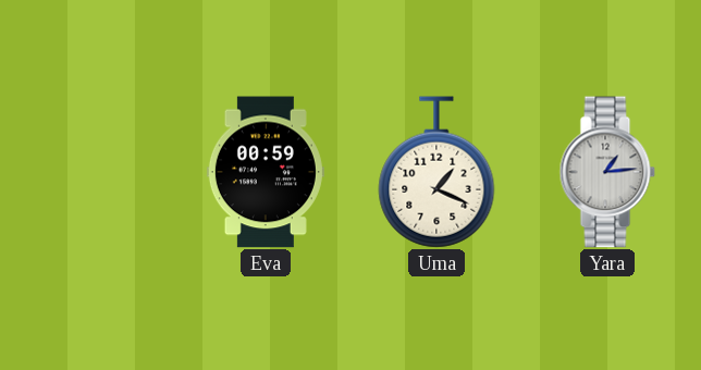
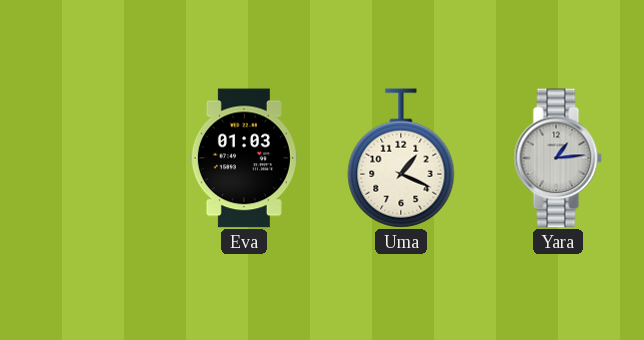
Eva: 00:59 -> 01:03 (244, 158)
